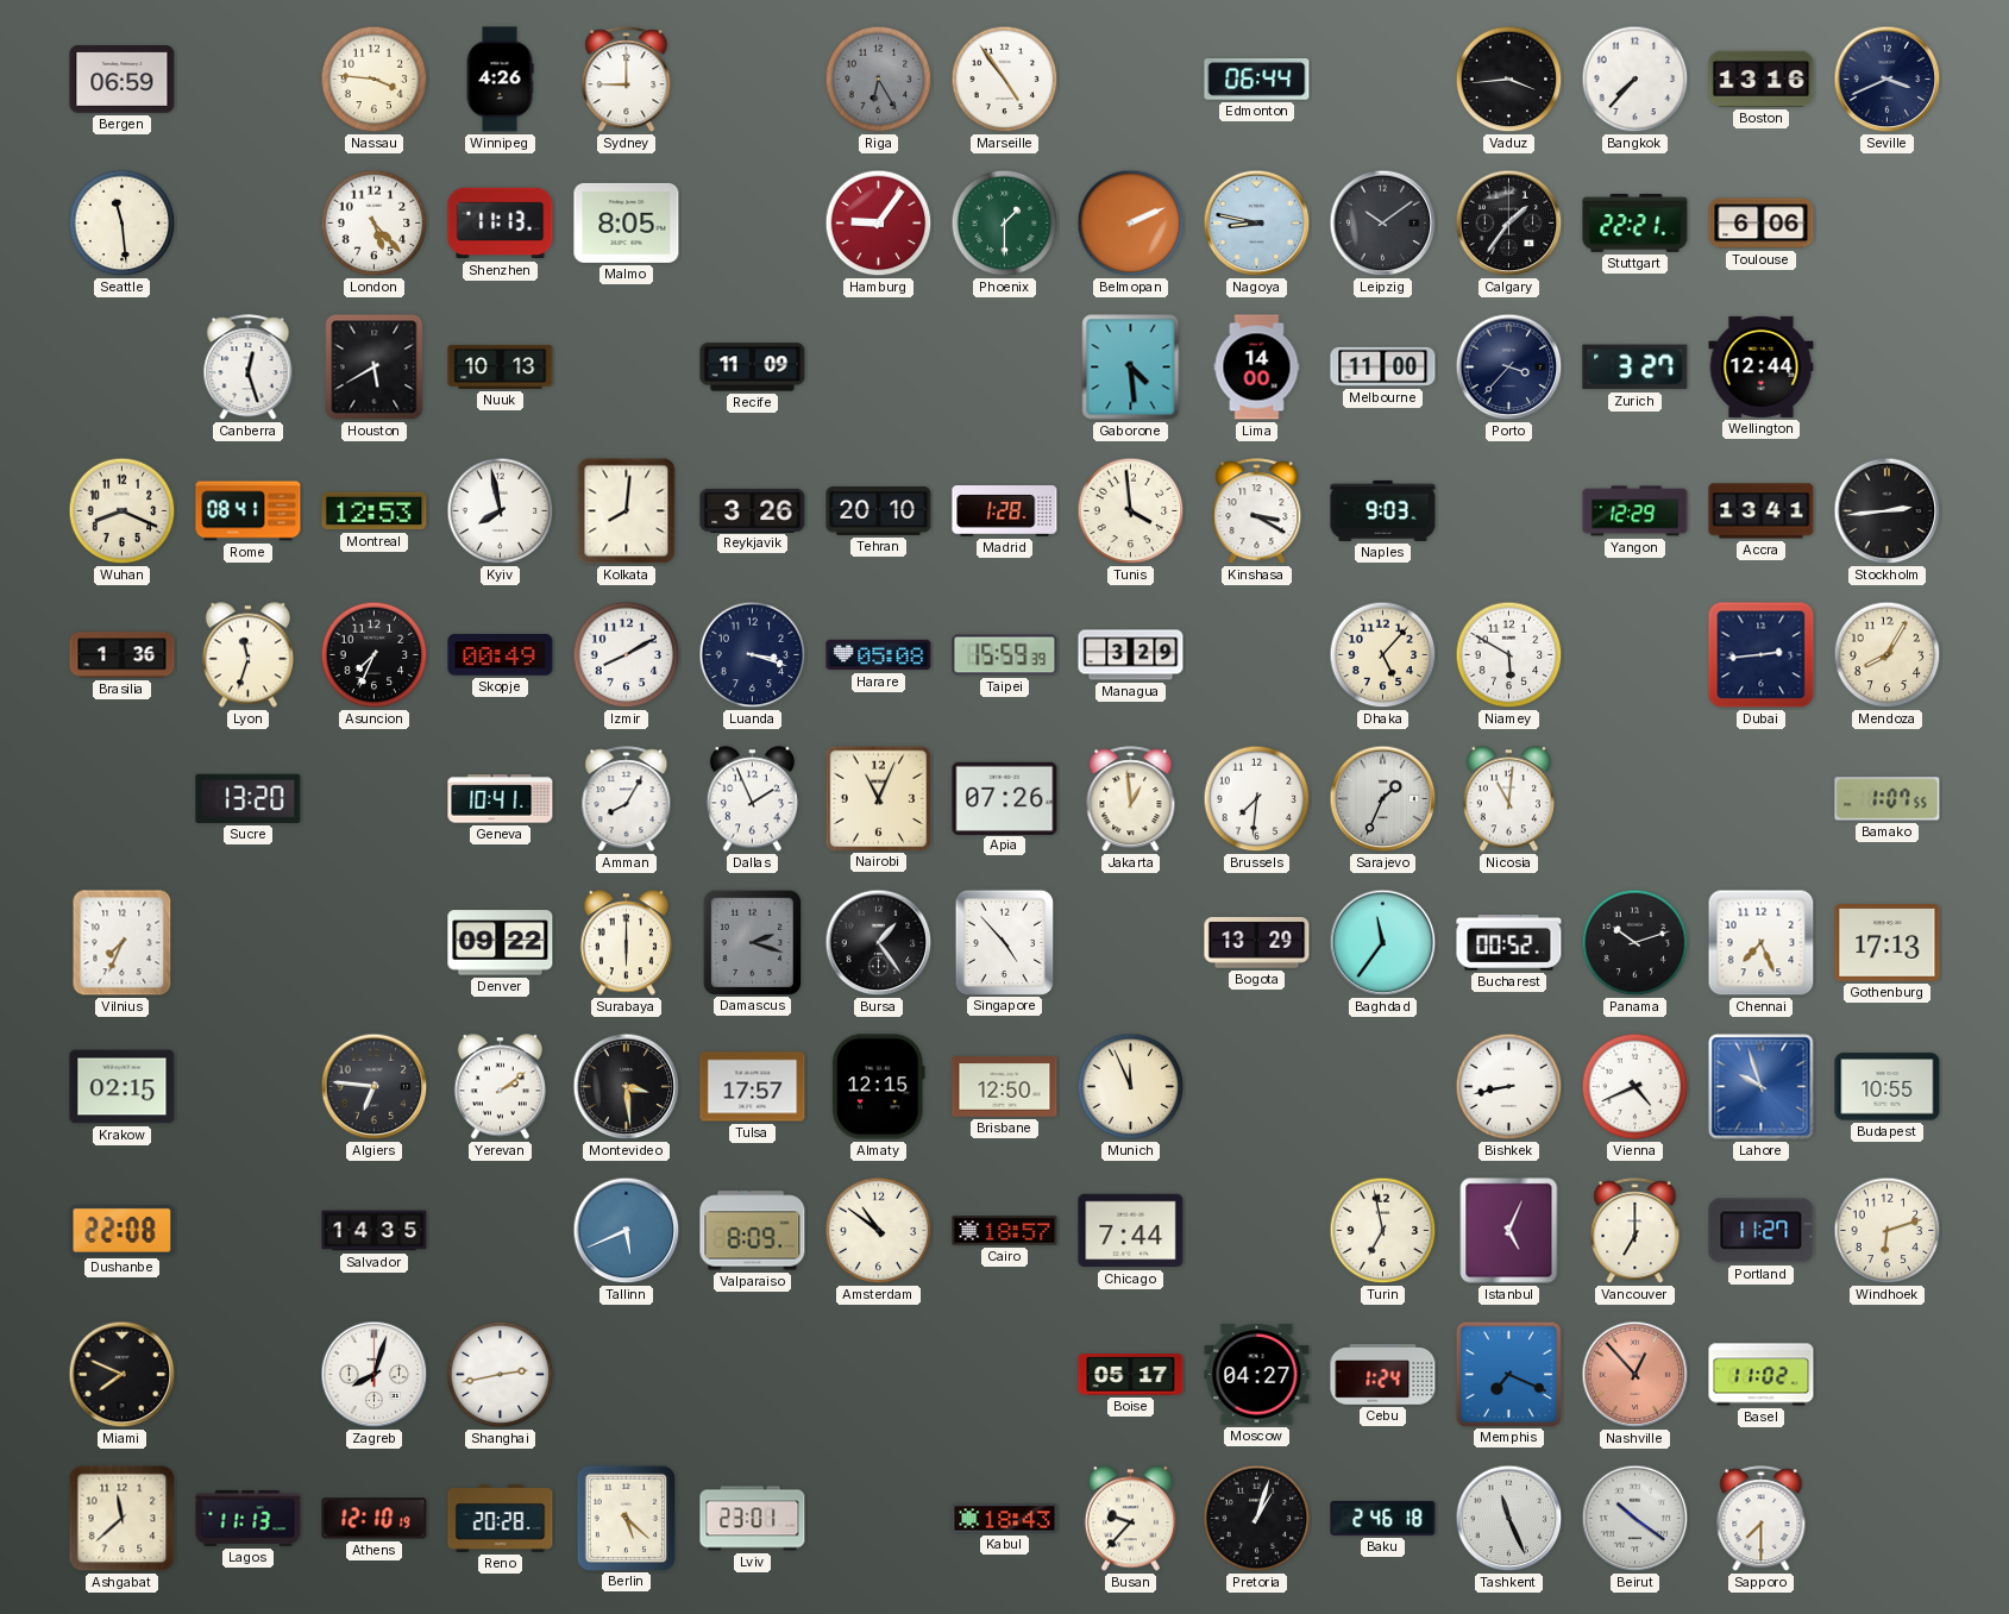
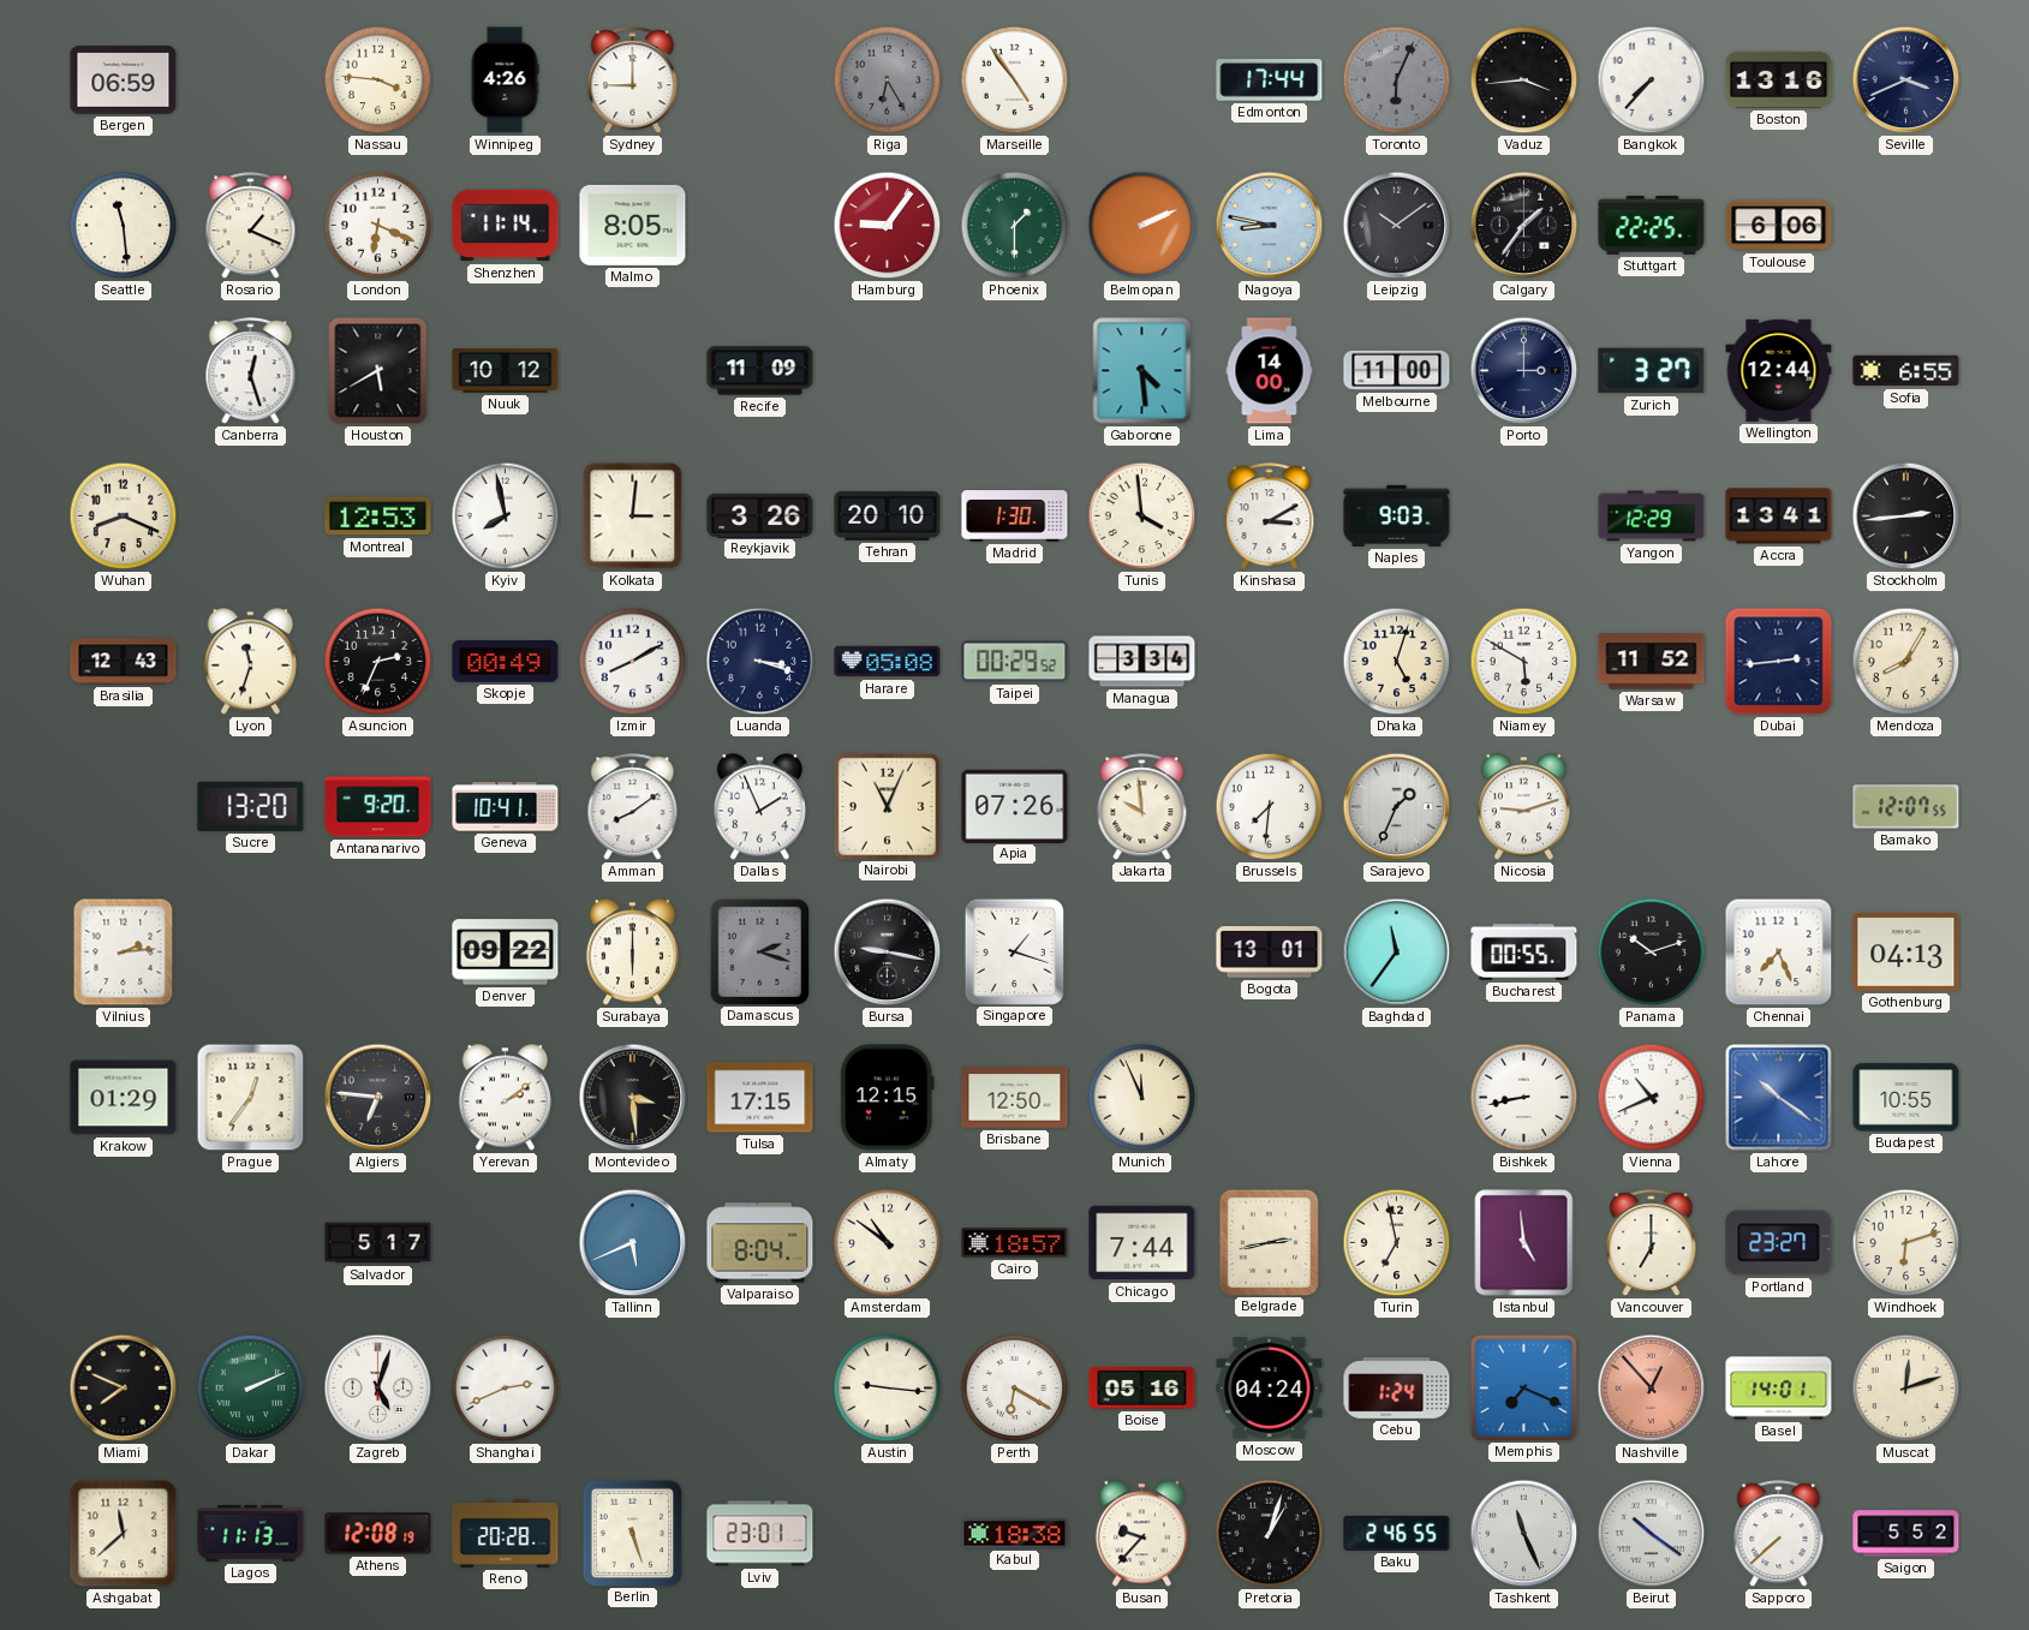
Edmonton: 06:44 -> 17:44 (1270, 80)
Toronto: none -> 6:04 (1397, 80)
Rosario: none -> 1:19 (251, 226)
London: 5:23 -> 6:19 (378, 226)
Shenzhen: 11:13 -> 11:14 (506, 226)
Stuttgart: 22:21 -> 22:25 (1652, 225)
Nuuk: 10:13 -> 10:12 (506, 370)
Porto: 3:37 -> 3:00 (1524, 371)
Sofia: none -> 6:55 (1906, 371)
Rome: 08:41 -> none (249, 511)
Kolkata: 8:01 -> 3:01 (633, 517)
Madrid: 1:28 -> 1:30 (1015, 517)
Kinshasa: 3:20 -> 3:10 (1270, 517)
Brasilia: 1:36 -> 12:43 (124, 662)
Asuncion: 7:34 -> 2:34 (378, 662)
Taipei: 15:59 -> 00:29 (1015, 662)
Managua: 3:29 -> 3:34 (1142, 662)
Dhaka: 5:07 -> 5:03 (1397, 662)
Warsaw: none -> 11:52 (1652, 662)
Antananarivo: none -> 9:20 (378, 807)
Amman: 8:05 -> 8:09 (633, 807)
Jakarta: 12:59 -> 9:59 (1142, 807)
Nicosia: 11:01 -> 9:12 (1523, 807)
Bamako: 1:07 -> 12:07 (1906, 807)
Vilnius: 7:34 -> 2:14 (124, 953)
Bursa: 1:24 -> 9:17 (888, 953)
Singapore: 4:53 -> 1:18 (1014, 951)
Bogota: 13:29 -> 13:01 (1270, 953)
Bucharest: 00:52 -> 00:55 (1524, 953)
Gothenburg: 17:13 -> 04:13 (1906, 953)
Krakow: 02:15 -> 01:29 (124, 1098)
Prague: none -> 12:36 (251, 1098)
Tulsa: 17:57 -> 17:15 (760, 1098)
Vienna: 4:41 -> 10:41 (1652, 1098)
Lahore: 9:57 -> 10:21 (1779, 1098)
Dushanbe: 22:08 -> none (123, 1231)
Salvador: 14:35 -> 5:17 (378, 1243)
Valparaiso: 8:09 -> 8:04 (760, 1243)
Belgrade: none -> 2:43 (1269, 1242)
Istanbul: 5:04 -> 4:59 (1524, 1243)
Portland: 11:27 -> 23:27 (1779, 1243)
Dakar: none -> 2:11 (251, 1389)
Zagreb: 8:03 -> 5:03 (378, 1389)
Shanghai: 2:43 -> 2:41 (506, 1389)
Austin: none -> 9:16 (888, 1389)
Perth: none -> 6:20 (1015, 1389)
Boise: 05:17 -> 05:16 (1142, 1389)
Moscow: 04:27 -> 04:24 (1270, 1389)
Basel: 11:02 -> 14:01 (1779, 1389)
Muscat: none -> 12:12 (1906, 1389)
Athens: 12:10 -> 12:08 (378, 1534)
Berlin: 5:22 -> 5:27 (632, 1533)
Kabul: 18:43 -> 18:38 (1015, 1534)
Baku: 2:46:18 -> 2:46:55 (1397, 1533)
Sapporo: 7:30 -> 7:38 (1779, 1534)
Saigon: none -> 5:52 (1906, 1534)
